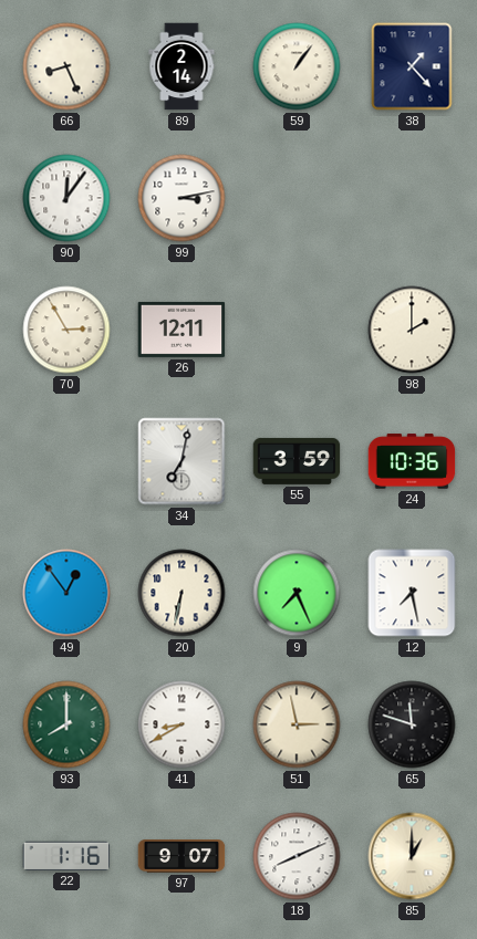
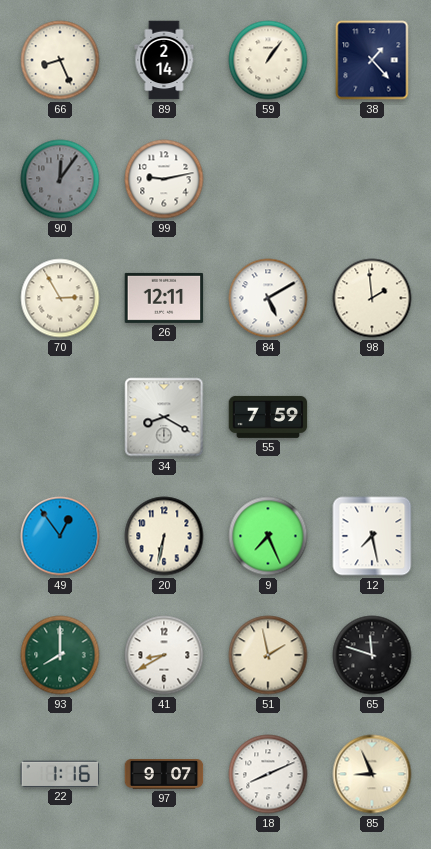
90 dial: white -> grey (60, 179)
99: 3:13 -> 9:13 (164, 179)
84: none -> 5:10 (268, 298)
98: 2:00 -> 1:59 (372, 298)
34: 7:02 -> 8:20 (164, 417)
55: 3:59 -> 7:59 (268, 417)
24: 10:36 -> none (412, 461)
51: 2:58 -> 1:58 (268, 655)
85: 1:00 -> 8:56 (372, 774)
